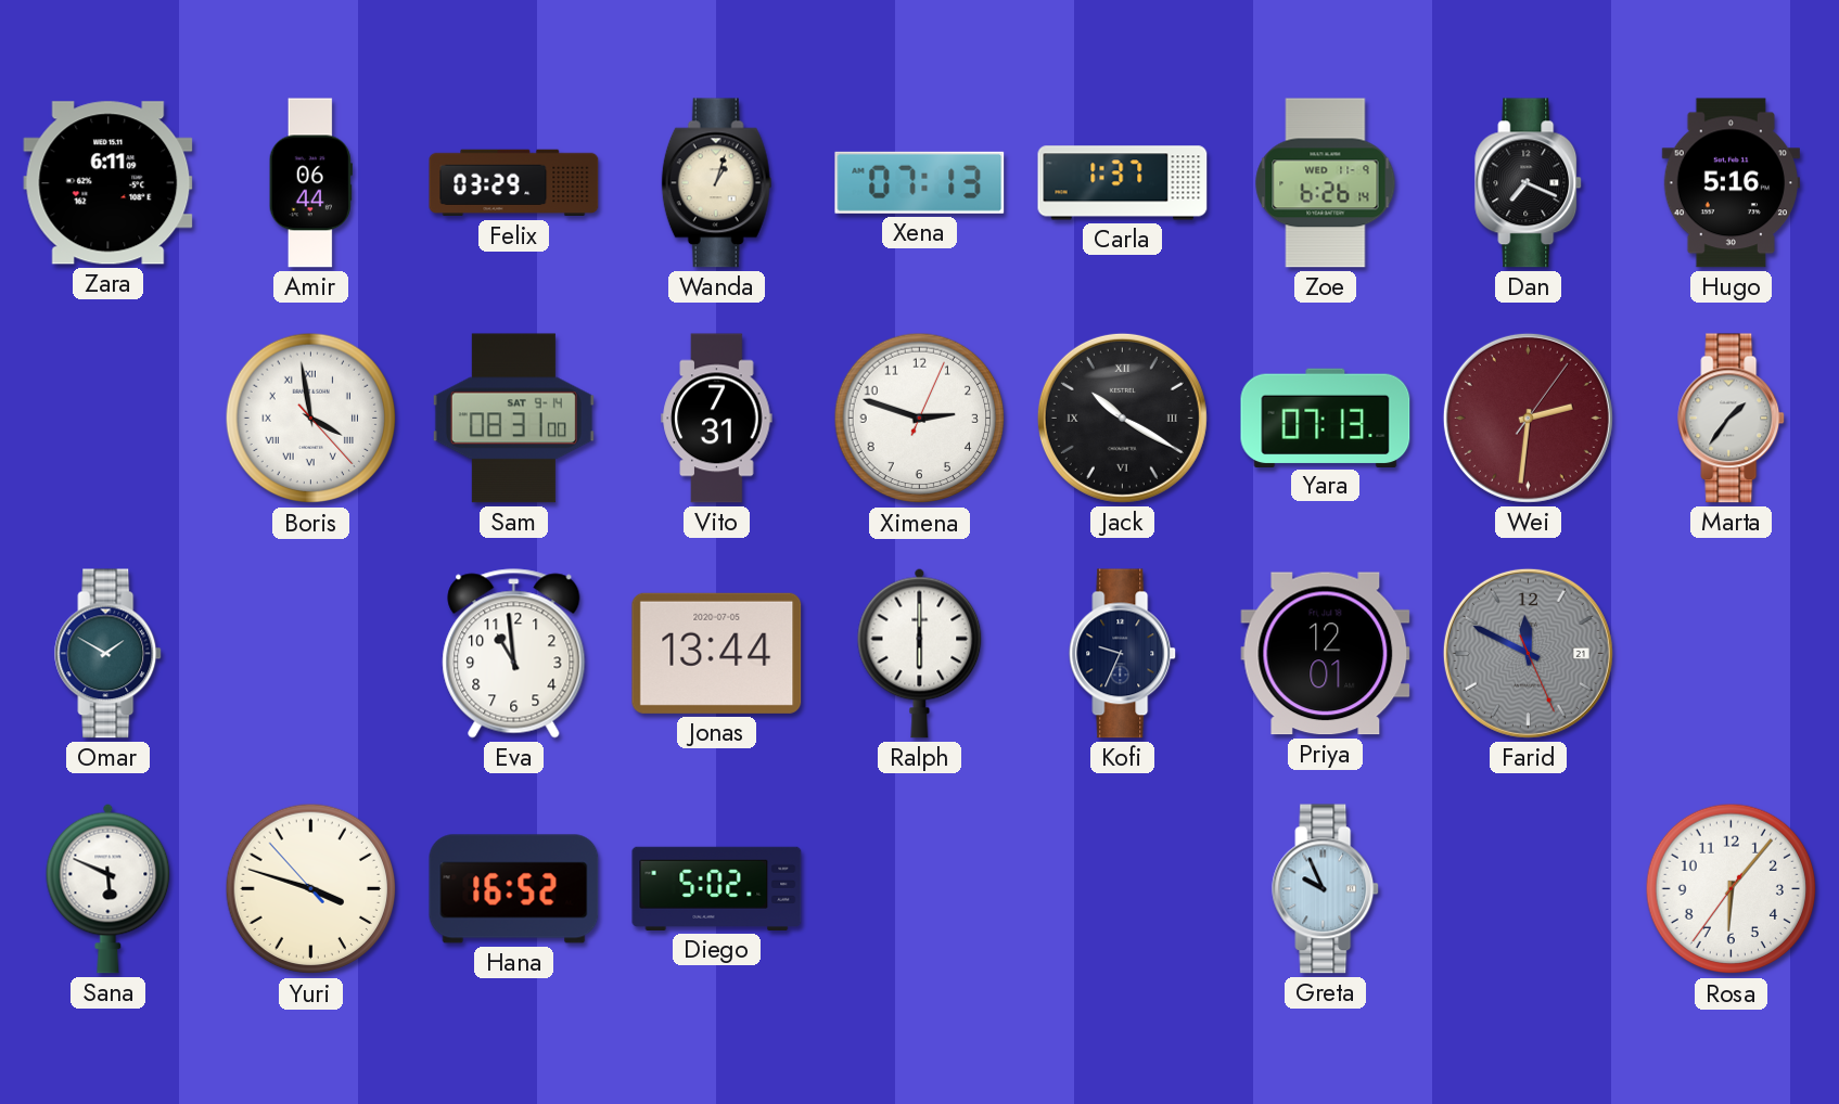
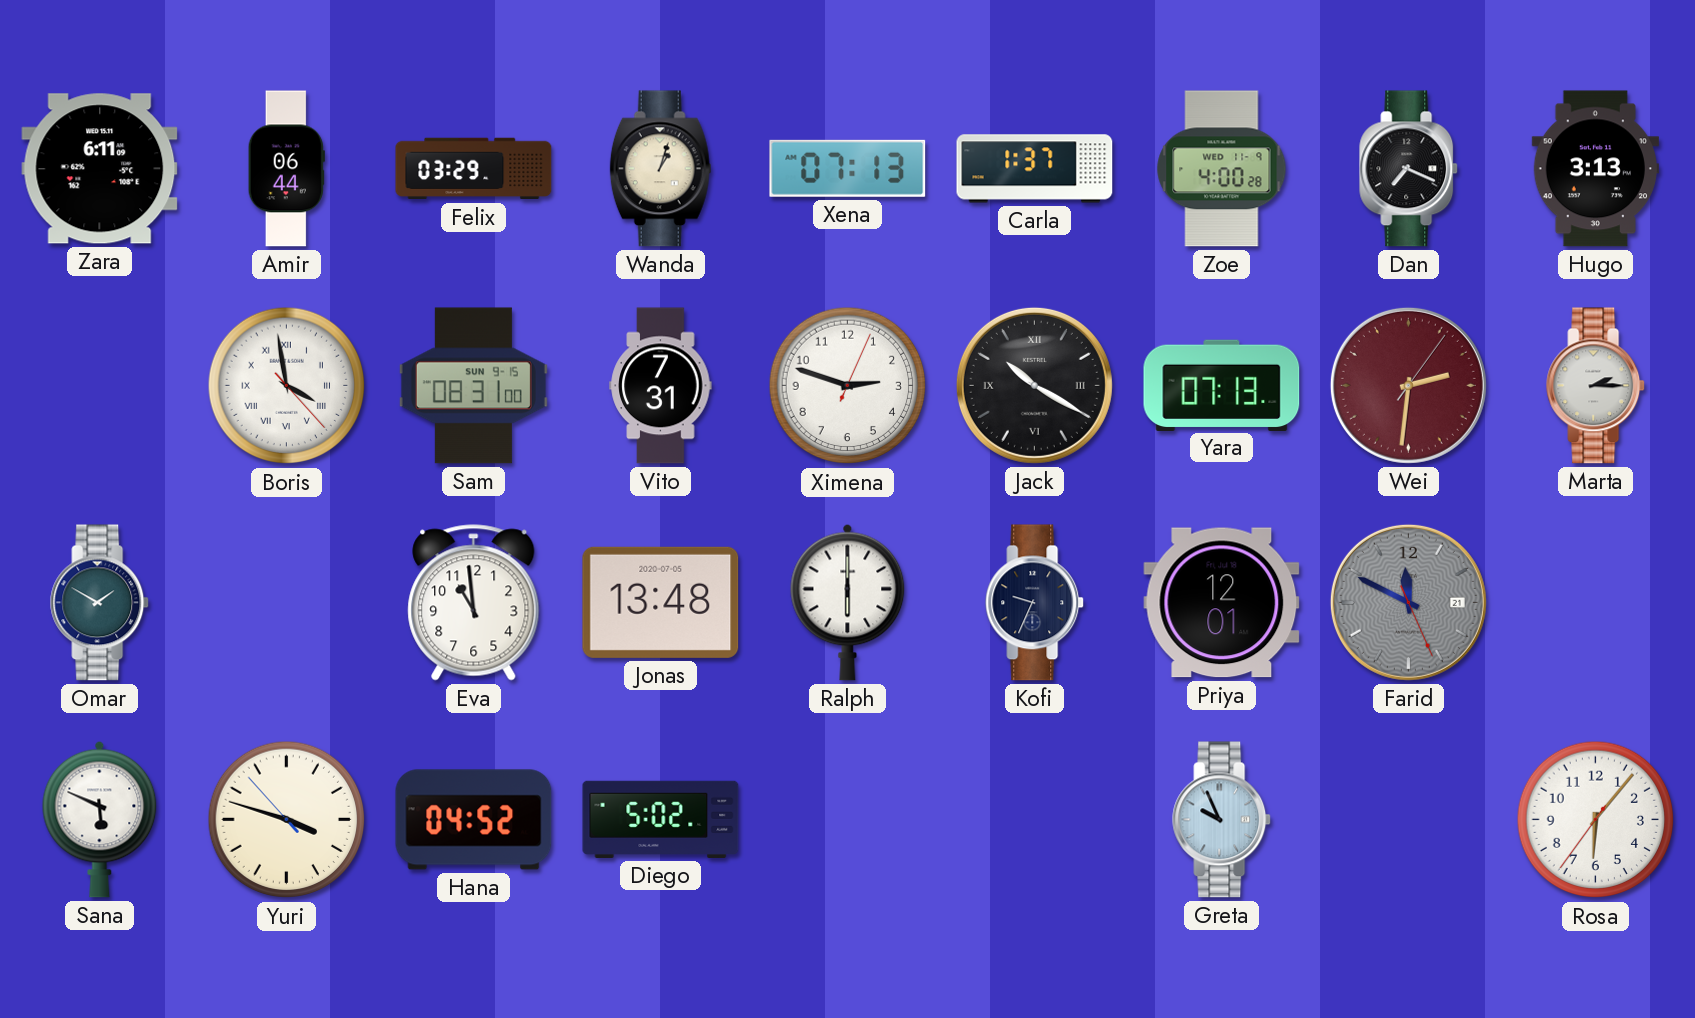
Zoe: 6:26 -> 4:00 (1222, 169)
Hugo: 5:16 -> 3:13 (1595, 169)
Sam date: SAT 9-14 -> SUN 9-15 (473, 386)
Marta: 1:36 -> 2:15 (1596, 386)
Jonas: 13:44 -> 13:48 (661, 602)
Hana: 16:52 -> 04:52 (474, 820)
